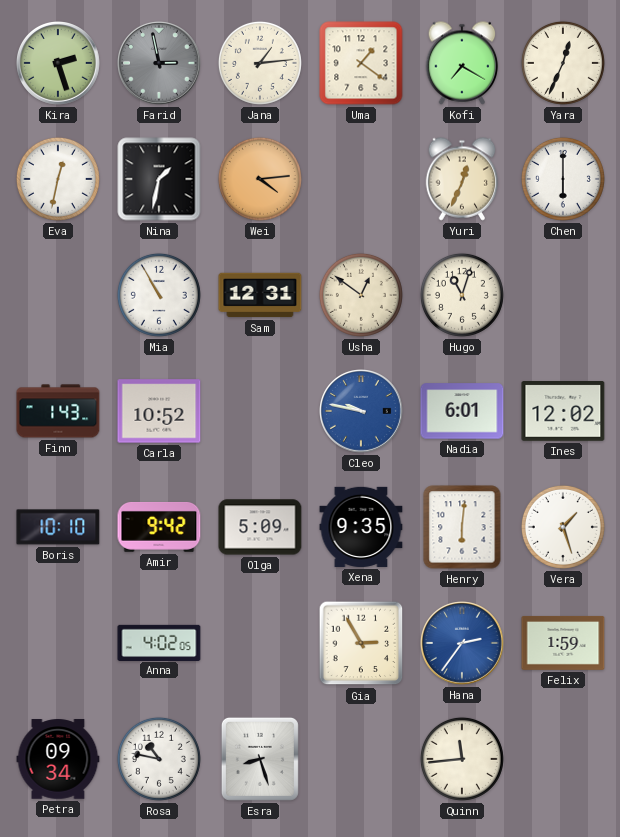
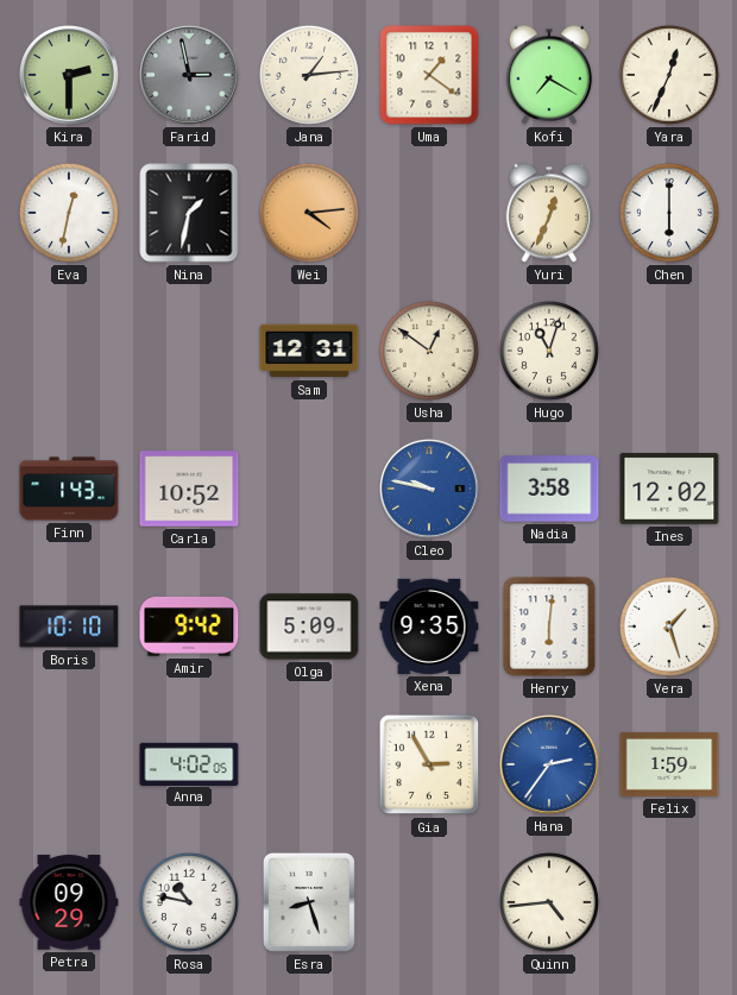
Kira: 2:27 -> 2:30 (70, 76)
Mia: 10:55 -> none (159, 295)
Nadia: 6:01 -> 3:58 (549, 489)
Petra: 09:34 -> 09:29 (69, 902)
Quinn: 11:44 -> 4:44 (549, 902)
